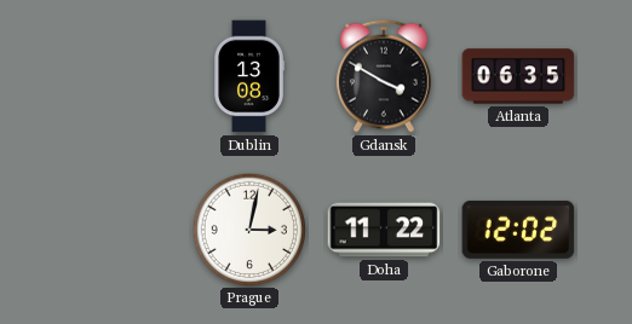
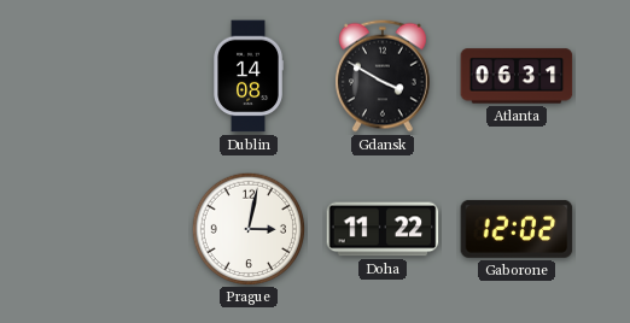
Dublin: 13:08 -> 14:08 (249, 76)
Atlanta: 06:35 -> 06:31 (517, 76)
